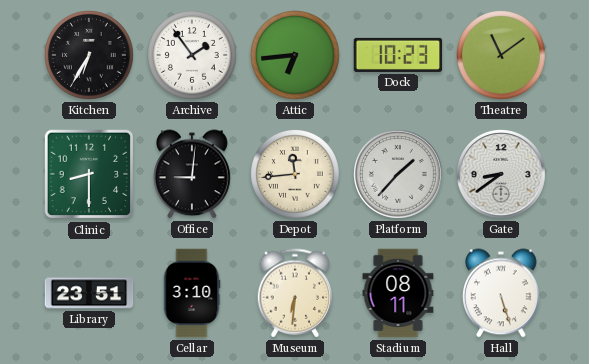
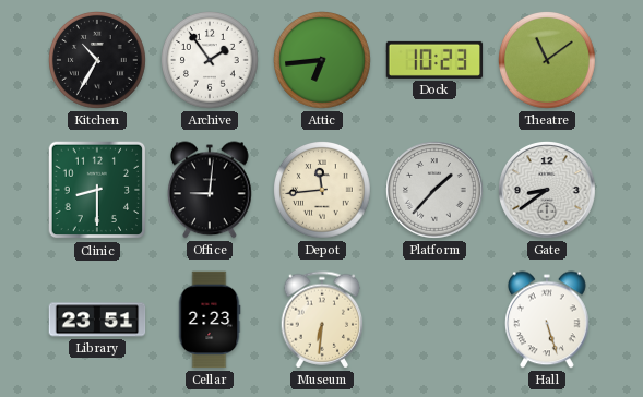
Kitchen: 6:35 -> 10:35 (98, 61)
Cellar: 3:10 -> 2:23 (210, 320)
Stadium: 08:11 -> none (398, 293)
